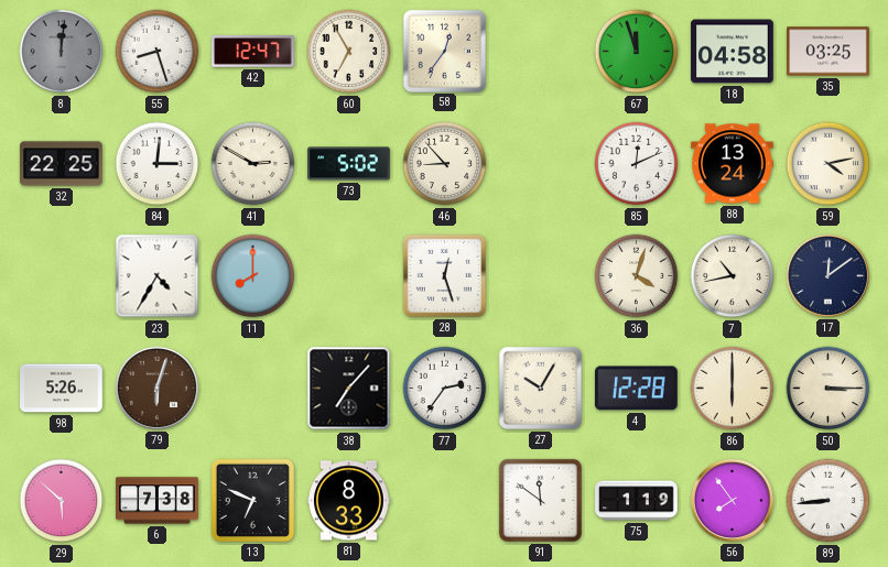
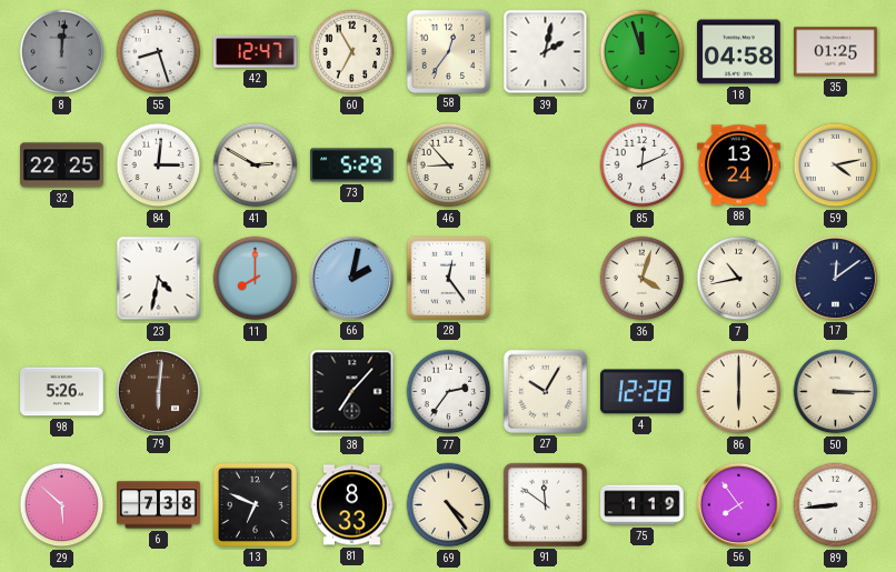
39: none -> 2:02 (546, 52)
35: 03:25 -> 01:25 (836, 52)
73: 5:02 -> 5:29 (352, 165)
23: 4:35 -> 4:32 (159, 279)
66: none -> 2:02 (351, 278)
28: 12:27 -> 12:24 (448, 278)
79: 6:03 -> 6:01 (158, 391)
69: none -> 4:24 (449, 505)
